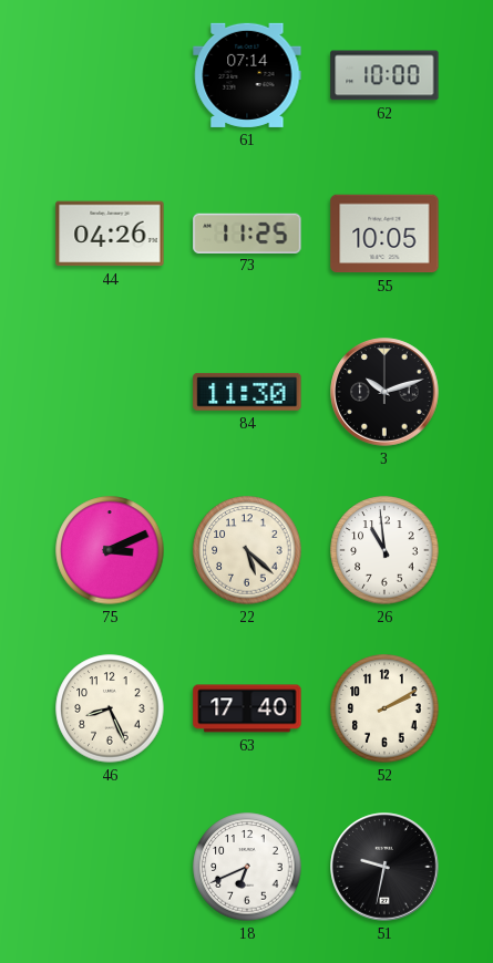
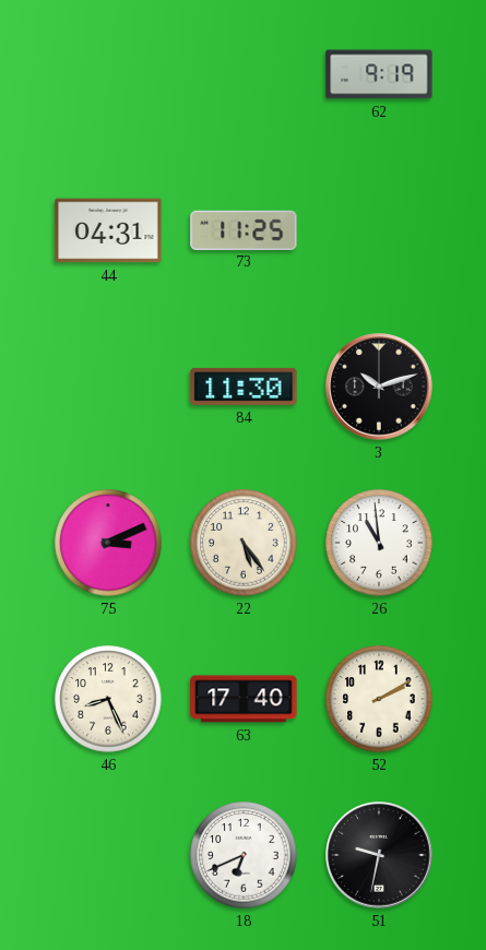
61: 07:14 -> none (247, 75)
62: 10:00 -> 9:19 (379, 74)
44: 04:26 -> 04:31 (108, 230)
55: 10:05 -> none (384, 234)
22: 5:22 -> 5:24 (244, 543)
